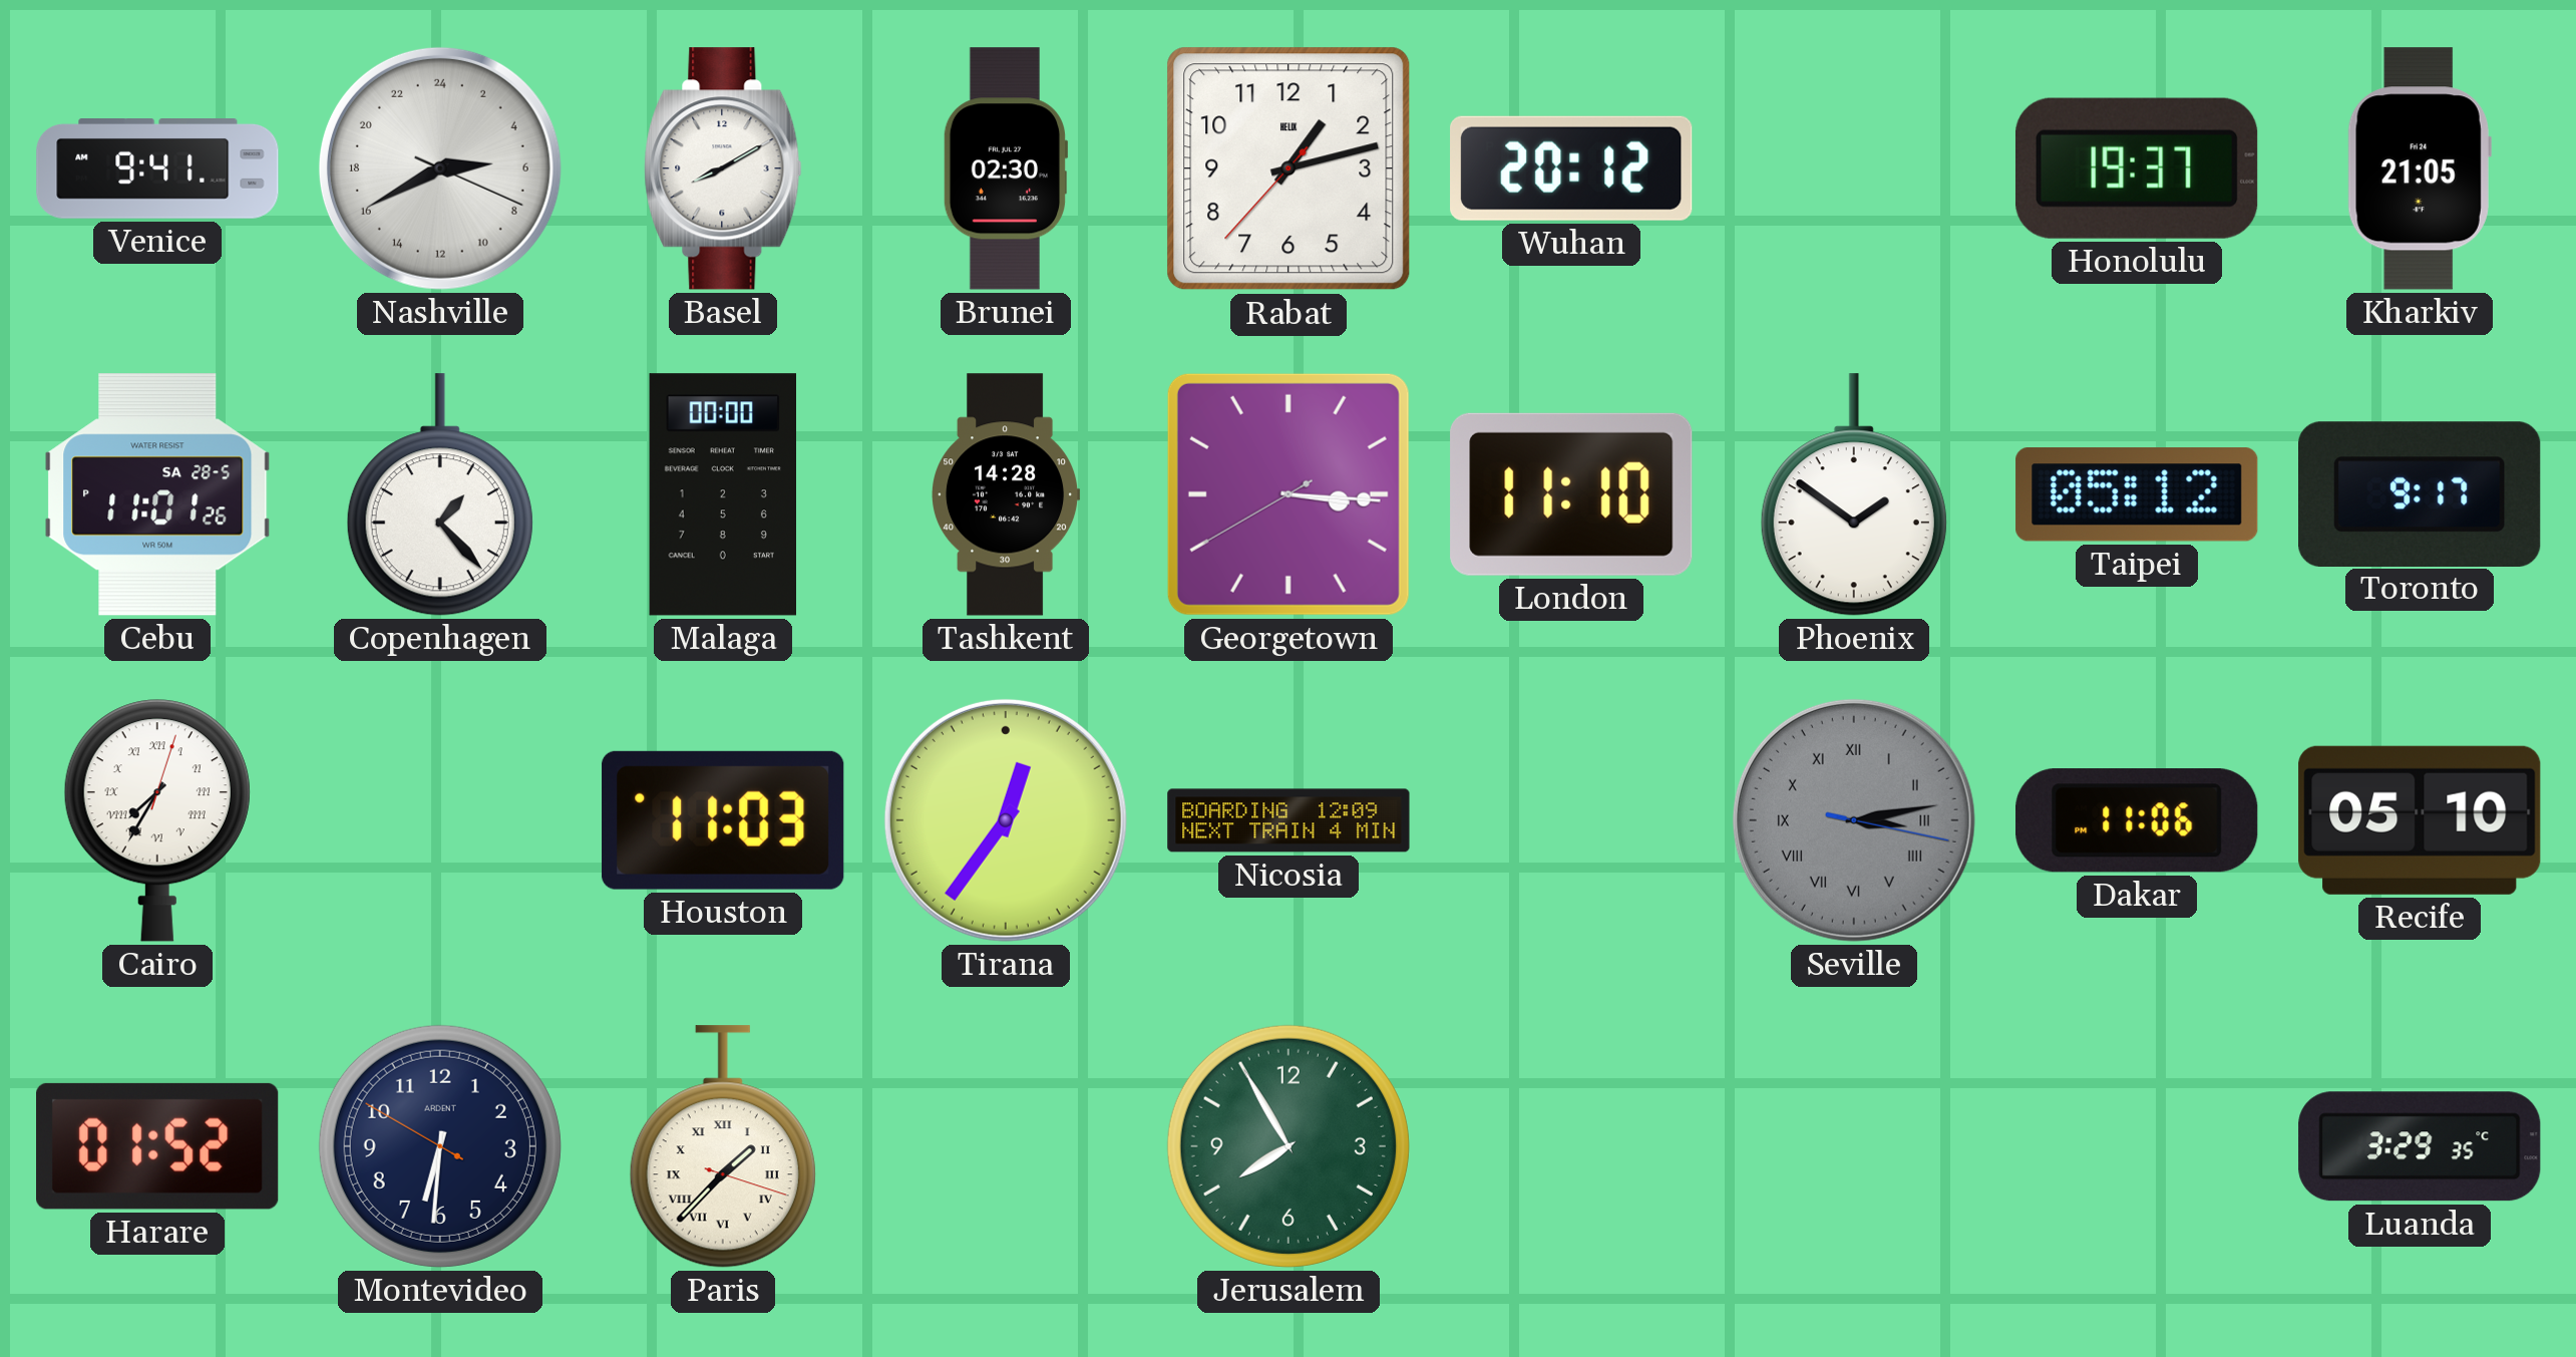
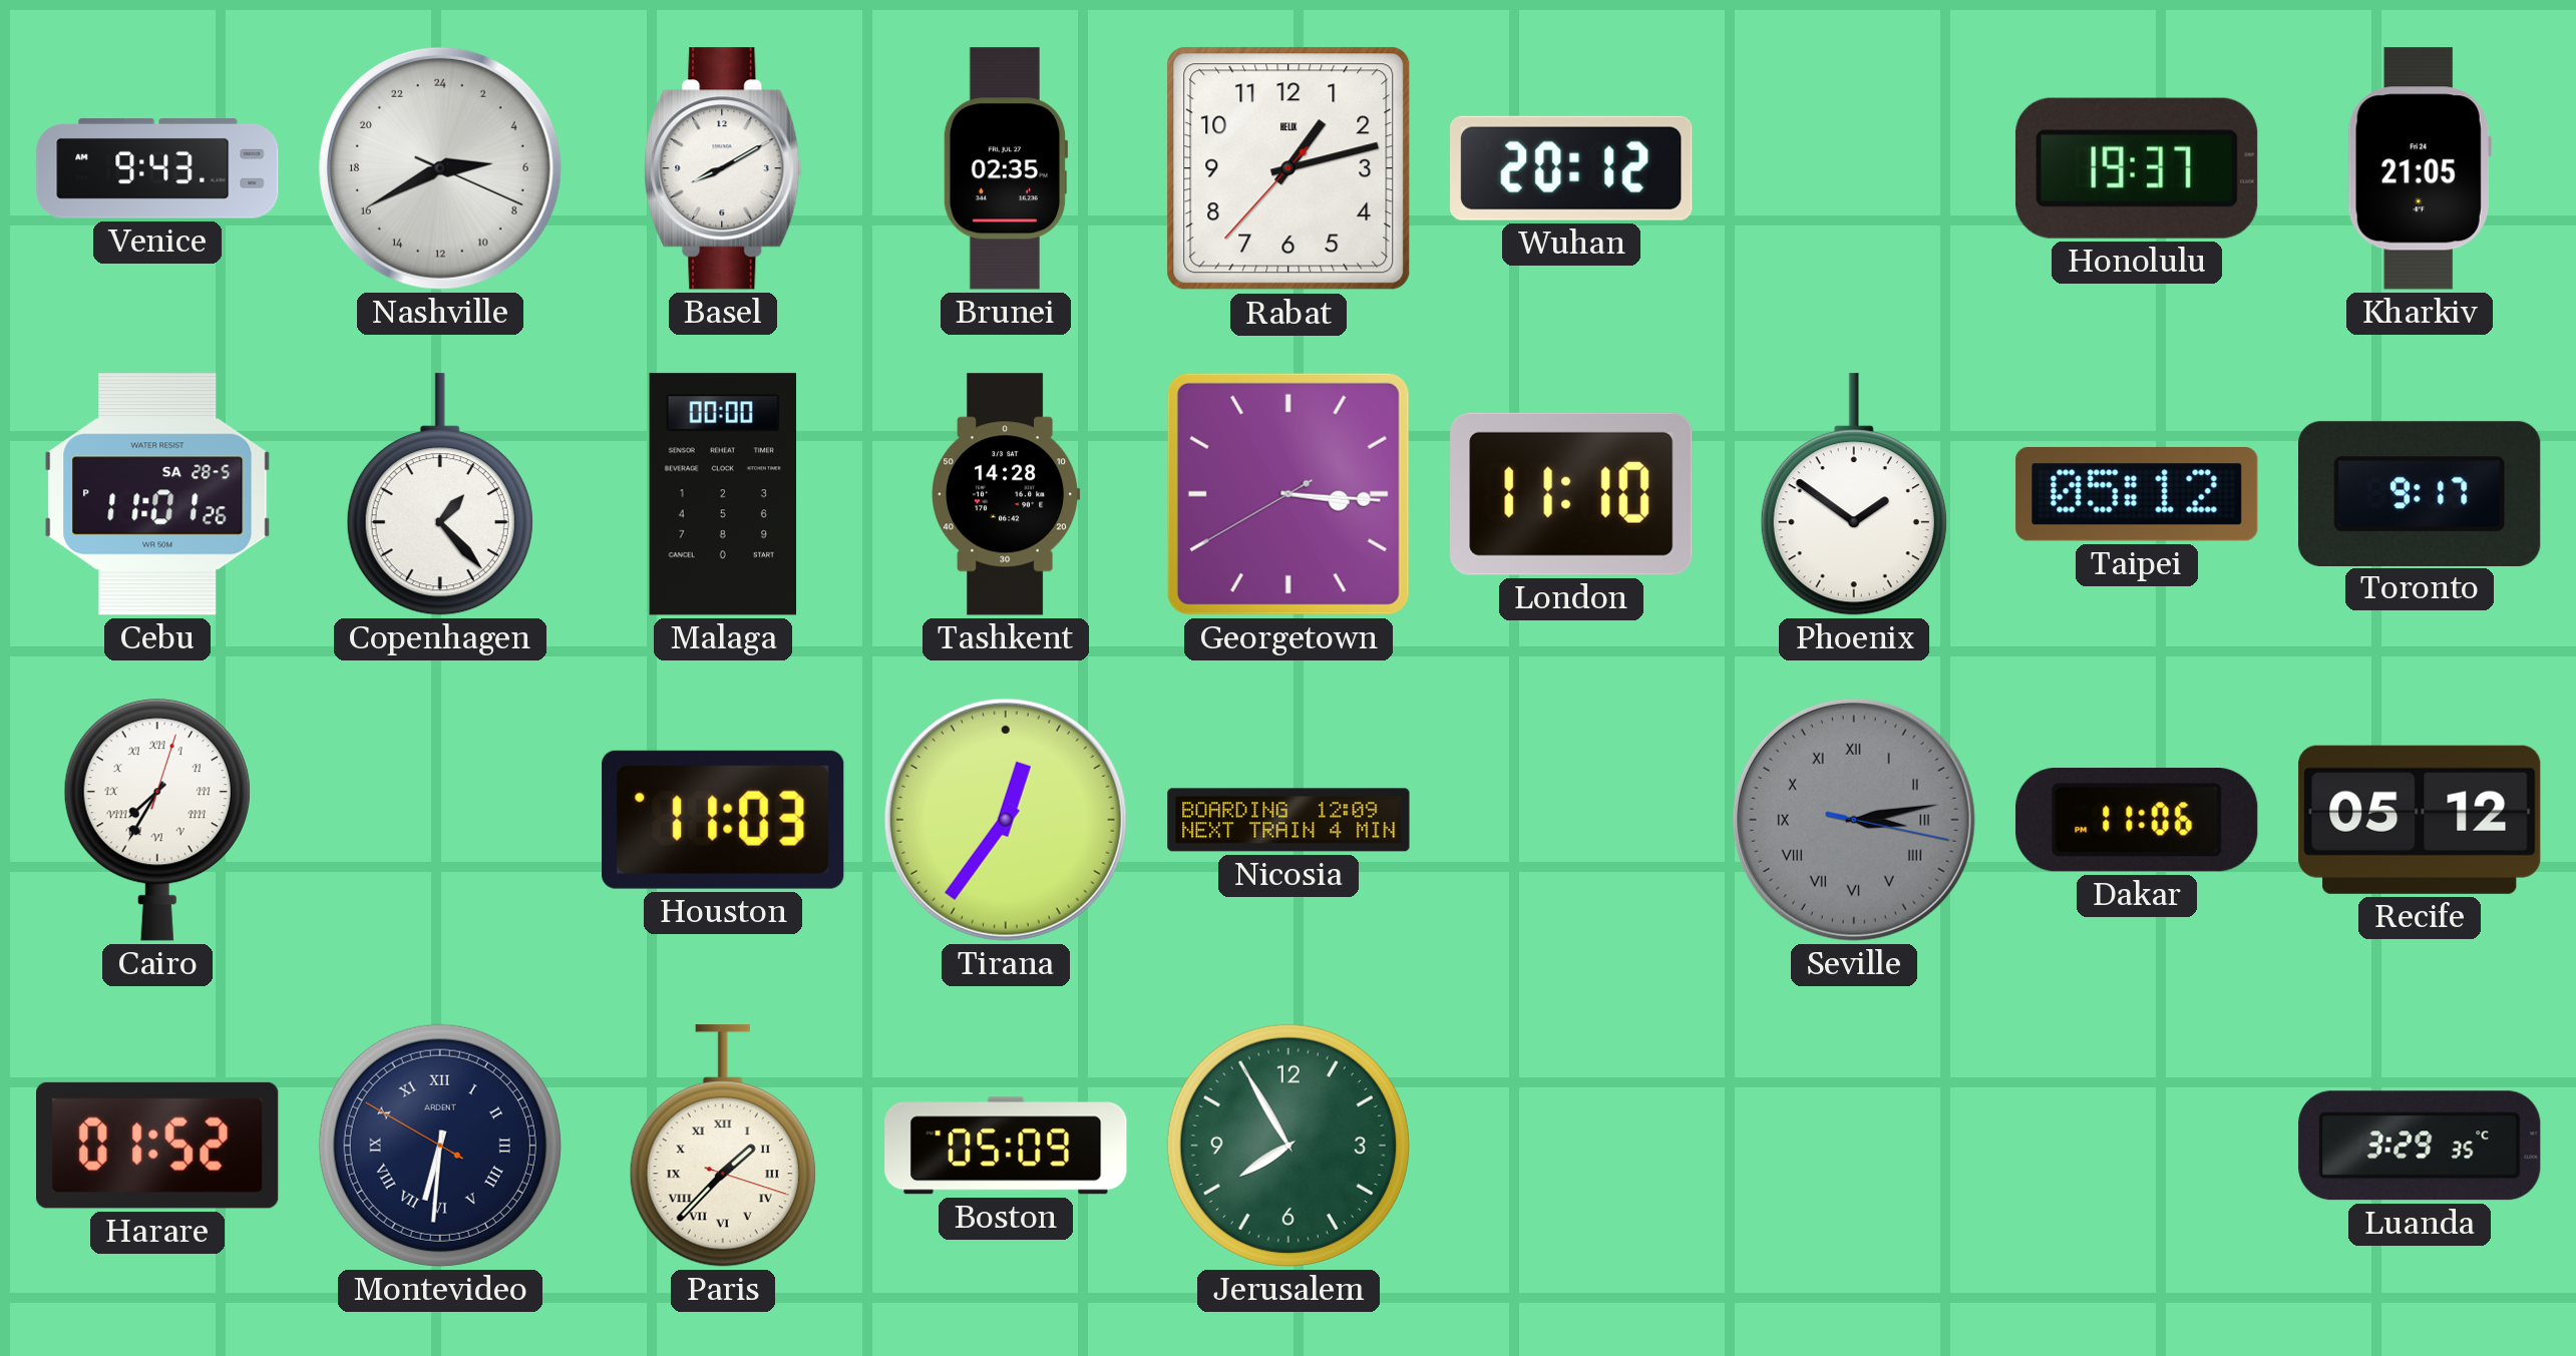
Venice: 9:41 -> 9:43 (157, 169)
Brunei: 02:30 -> 02:35 (1006, 168)
Recife: 05:10 -> 05:12 (2420, 820)
Montevideo numerals: Arabic -> Roman (440, 1146)
Boston: none -> 05:09 (1006, 1146)
